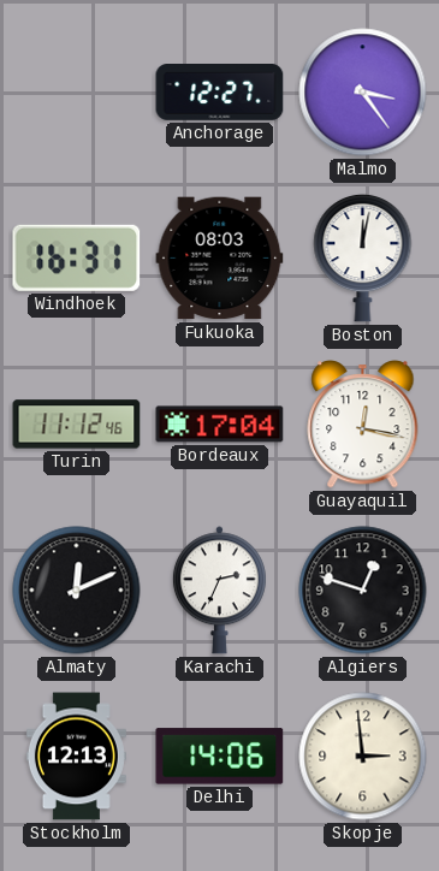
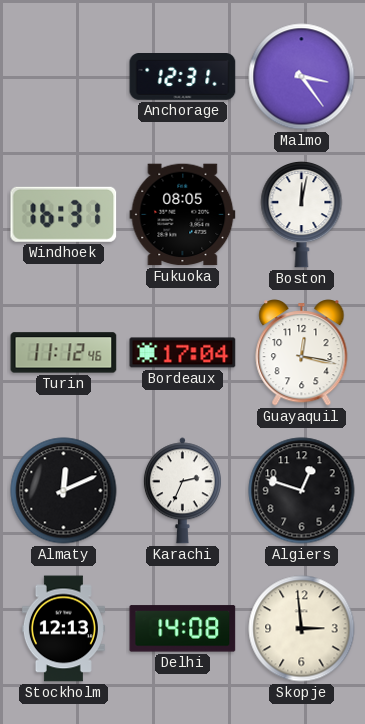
Anchorage: 12:27 -> 12:31 (183, 77)
Fukuoka: 08:03 -> 08:05 (183, 215)
Delhi: 14:06 -> 14:08 (183, 629)
